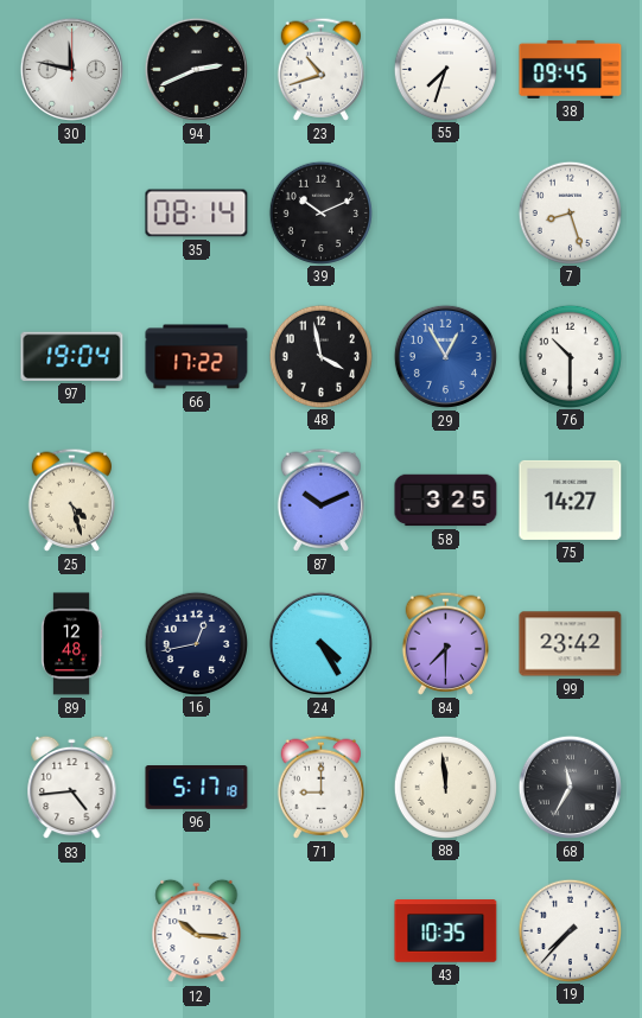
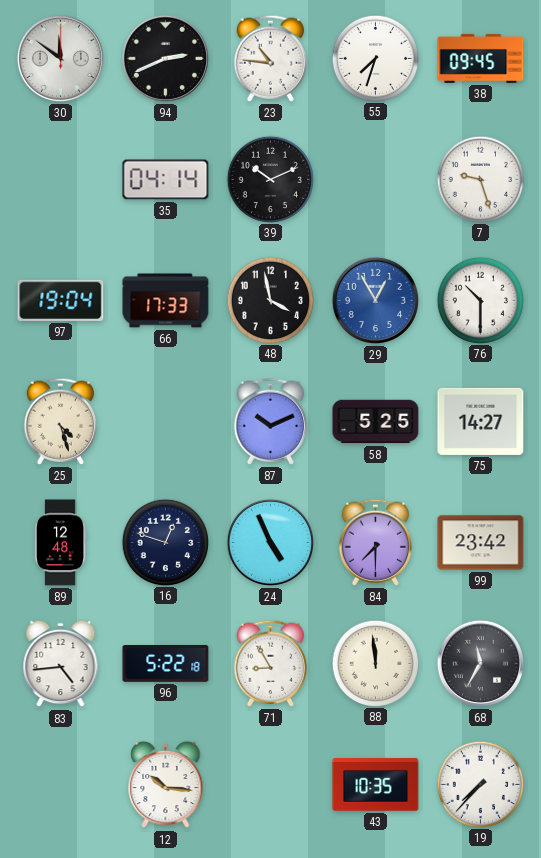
30: 11:47 -> 11:51 (60, 58)
23: 10:42 -> 10:46 (270, 58)
35: 08:14 -> 04:14 (166, 180)
7: 8:27 -> 9:27 (480, 179)
66: 17:22 -> 17:33 (166, 301)
58: 3:25 -> 5:25 (376, 422)
16: 12:43 -> 12:48 (165, 542)
24: 4:25 -> 4:56 (270, 542)
96: 5:17 -> 5:22 (166, 664)
71: 9:00 -> 8:55 (270, 663)
